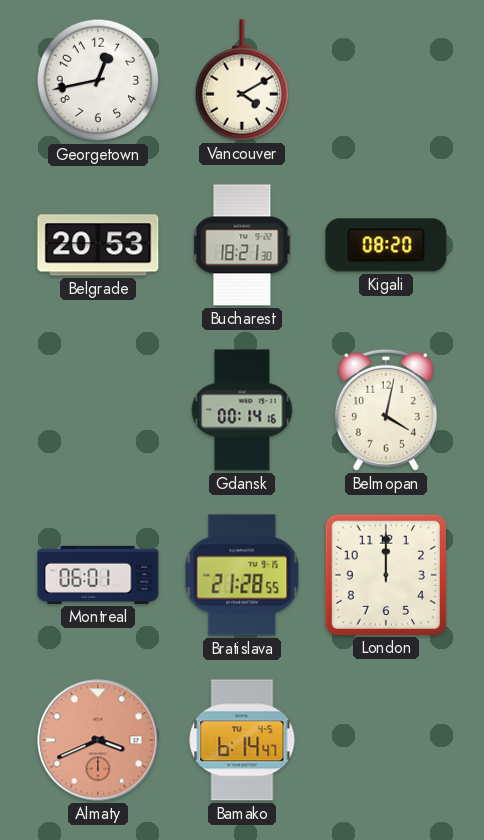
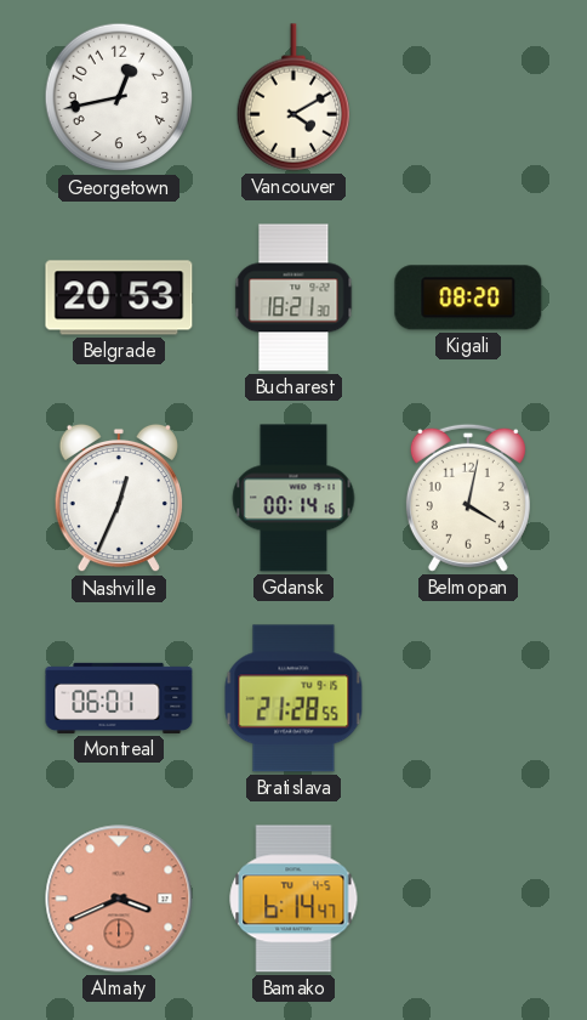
Nashville: none -> 12:34 (119, 498)
London: 12:00 -> none (385, 574)
